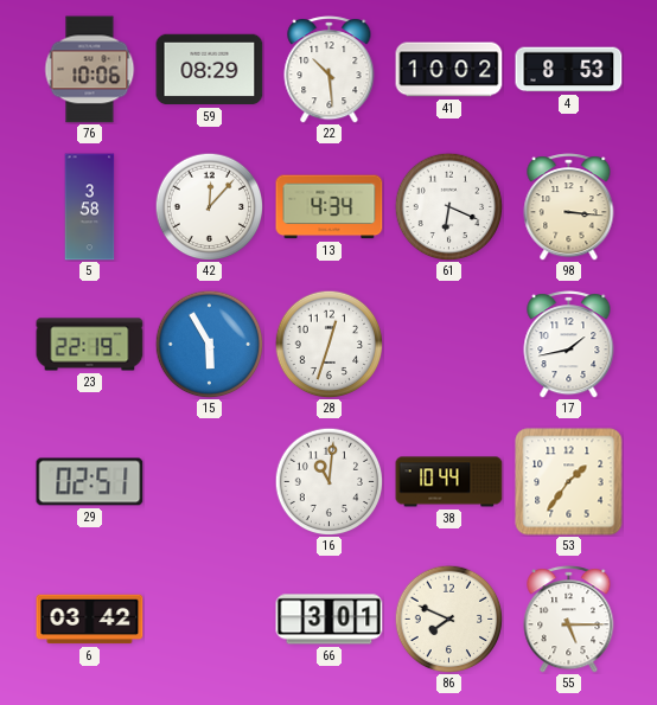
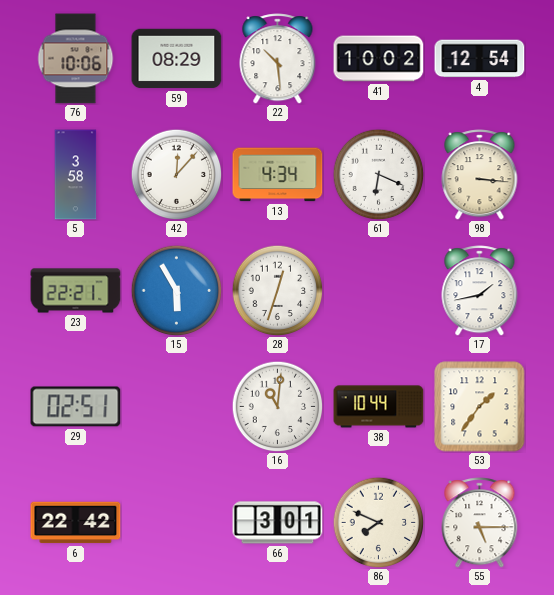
4: 8:53 -> 12:54 (480, 59)
23: 22:19 -> 22:21 (76, 291)
6: 03:42 -> 22:42 (76, 523)
